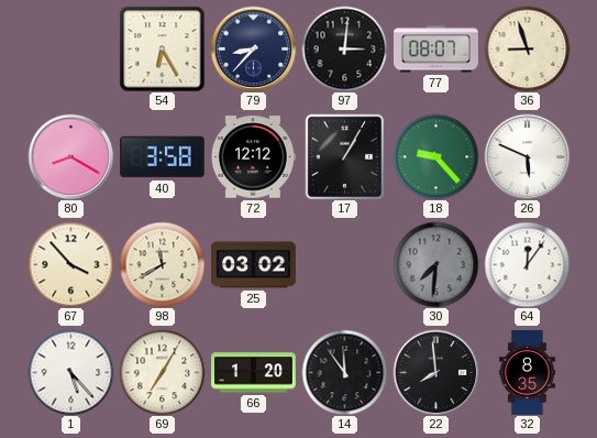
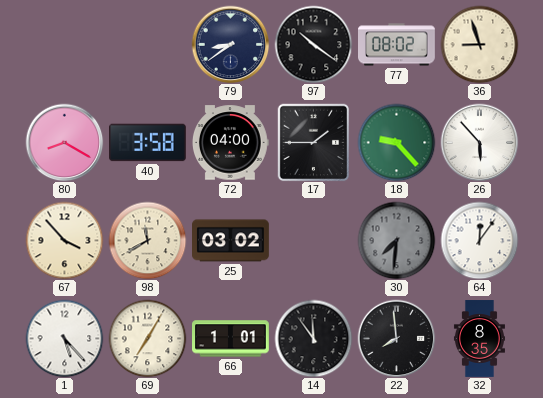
54: 6:25 -> none (162, 48)
79: 8:37 -> 8:39 (230, 44)
97: 3:01 -> 10:21 (313, 44)
77: 08:07 -> 08:02 (397, 45)
72: 12:12 -> 04:00 (230, 143)
17: 1:05 -> 1:45 (314, 142)
26: 5:49 -> 5:53 (479, 142)
66: 1:20 -> 1:01 (231, 339)
